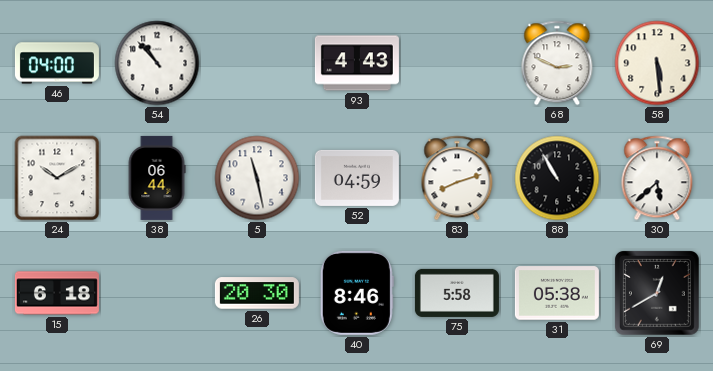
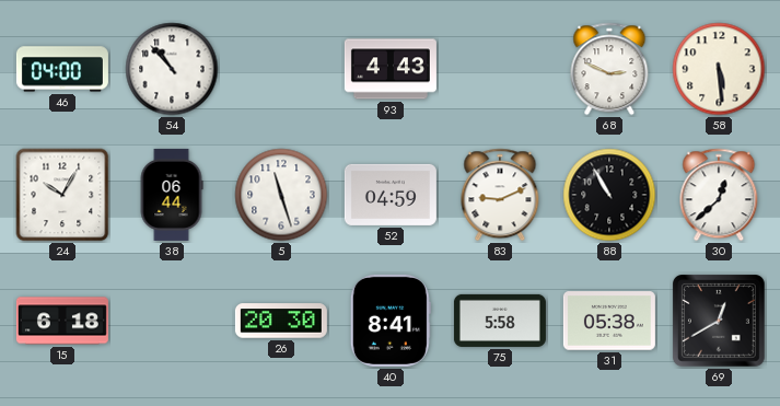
24: 10:10 -> 10:05 (62, 195)
5: 11:28 -> 11:27 (281, 195)
83: 8:12 -> 9:11 (500, 195)
30: 5:38 -> 12:38 (719, 195)
40: 8:46 -> 8:41 (391, 321)
